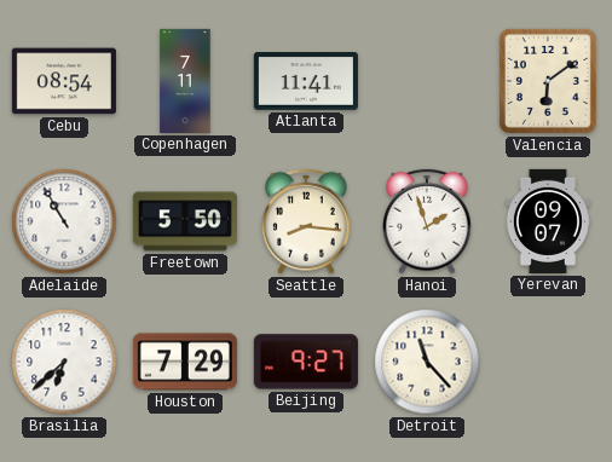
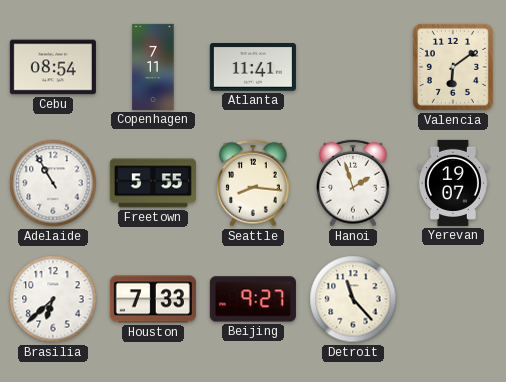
Freetown: 5:50 -> 5:55 (153, 183)
Yerevan: 09:07 -> 19:07 (453, 183)
Houston: 7:29 -> 7:33 (153, 299)
